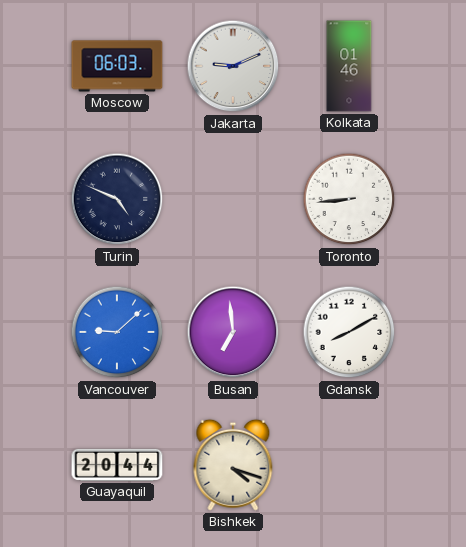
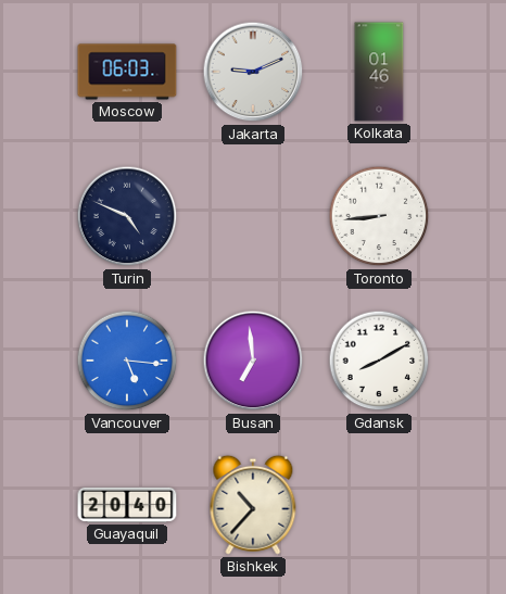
Vancouver: 9:08 -> 5:16 (127, 361)
Guayaquil: 20:44 -> 20:40 (127, 505)
Bishkek: 4:18 -> 10:37 (253, 505)
